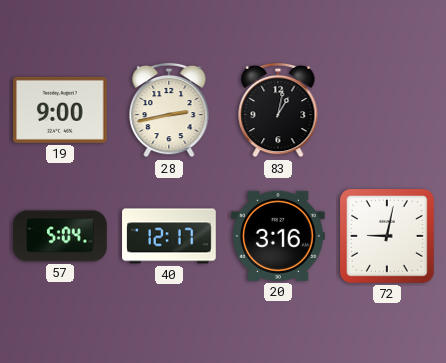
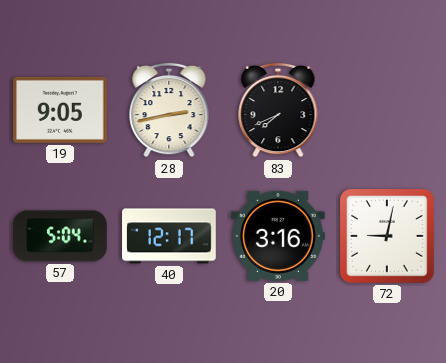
19: 9:00 -> 9:05 (61, 110)
83: 1:02 -> 7:41 (278, 110)
